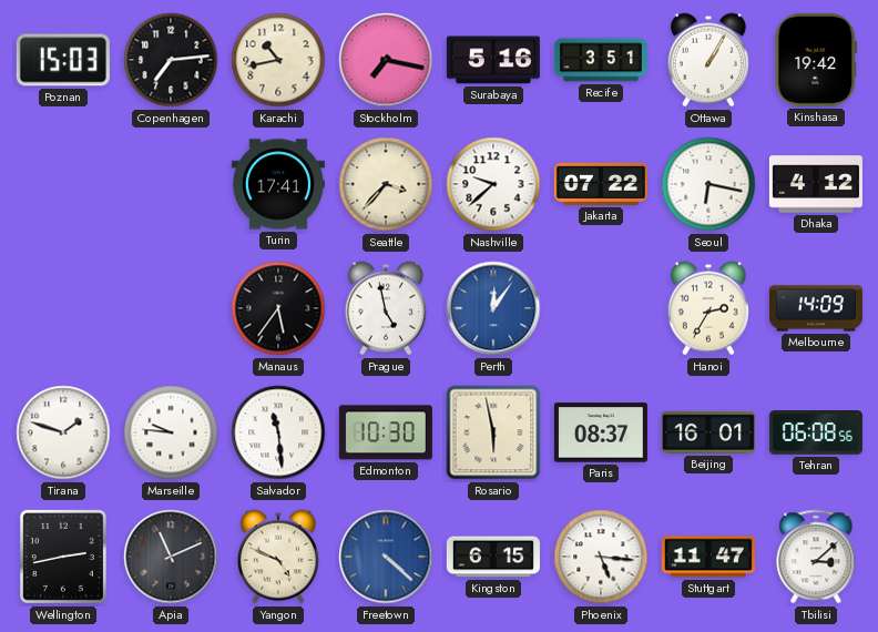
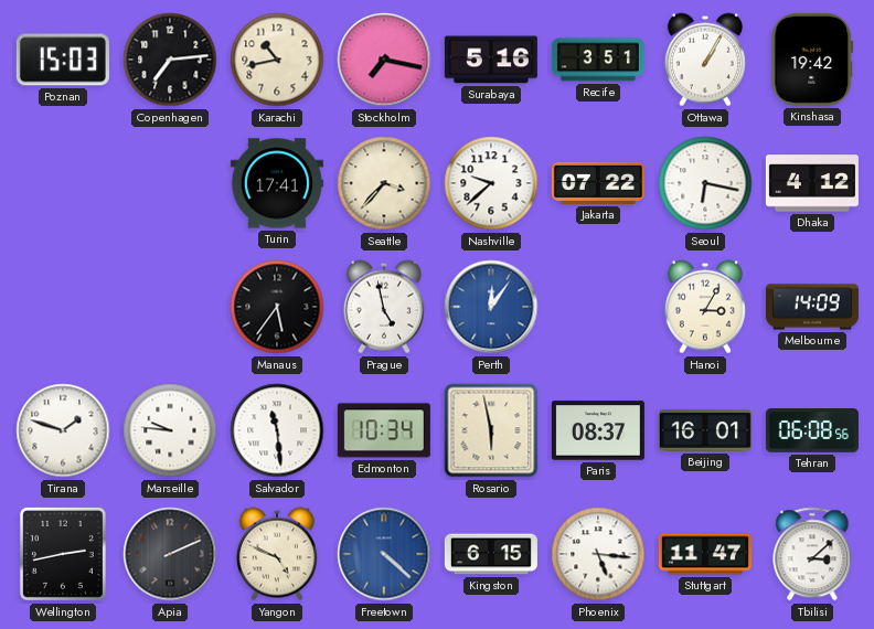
Hanoi: 2:35 -> 3:05 (705, 307)
Edmonton: 10:30 -> 10:34 (384, 430)
Apia: 11:11 -> 2:11 (170, 554)
